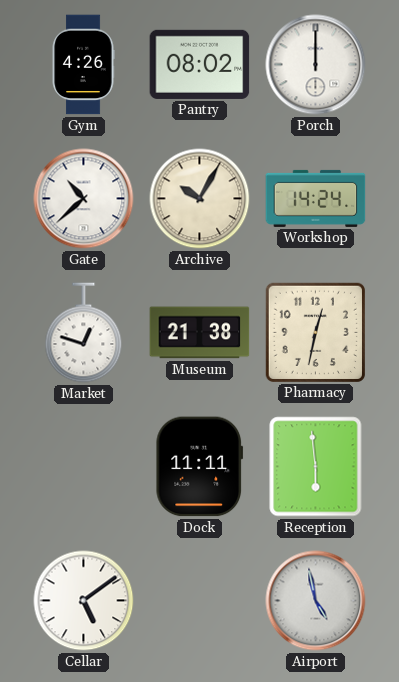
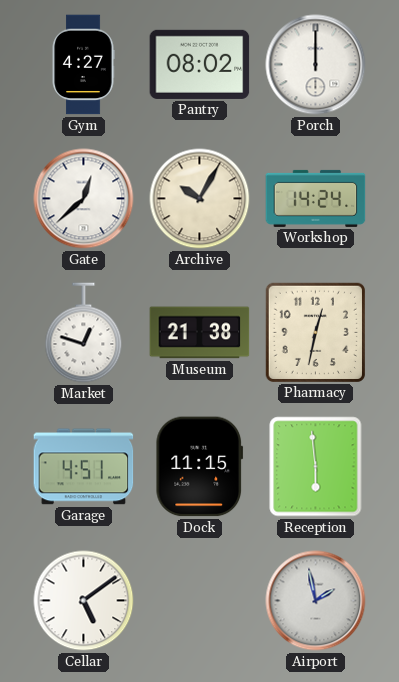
Gym: 4:26 -> 4:27 (83, 65)
Gate: 10:38 -> 12:38 (84, 199)
Garage: none -> 4:51 (84, 467)
Dock: 11:11 -> 11:15 (200, 467)
Airport: 4:58 -> 1:58 (316, 601)
